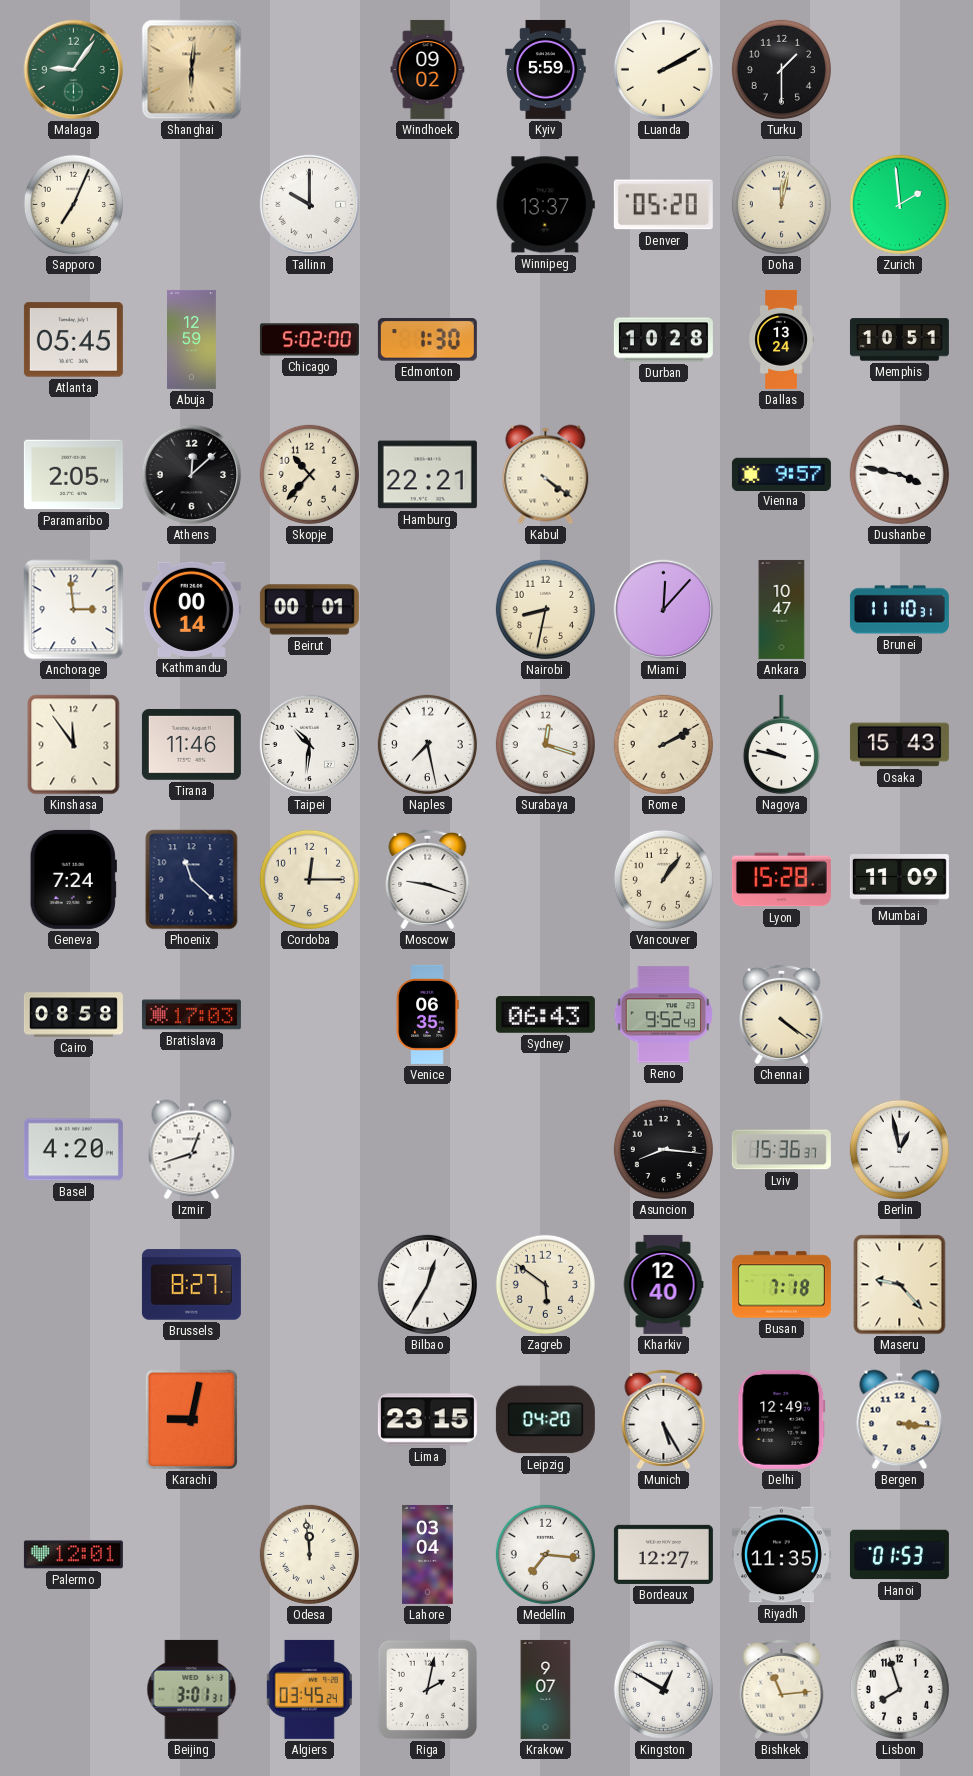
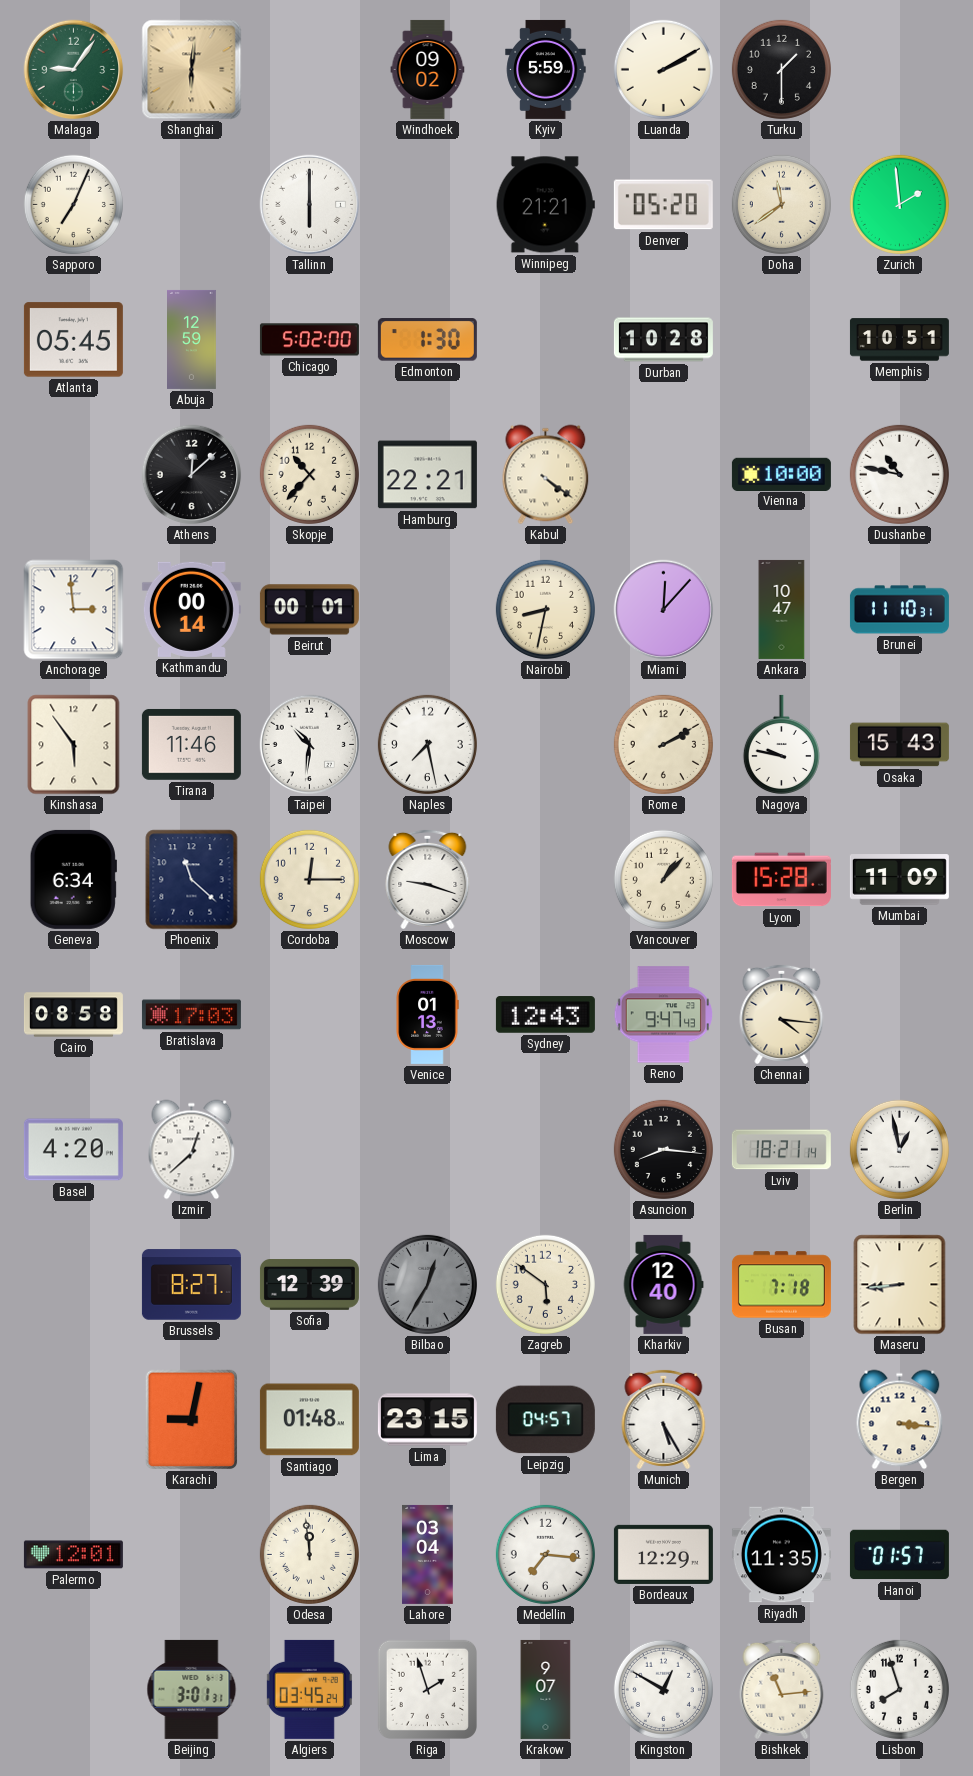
Tallinn: 10:00 -> 6:00 (310, 205)
Winnipeg: 13:37 -> 21:21 (545, 205)
Doha: 12:02 -> 11:39 (781, 204)
Dallas: 13:24 -> none (781, 339)
Paramaribo: 2:05 -> none (73, 475)
Vienna: 9:57 -> 10:00 (781, 474)
Dushanbe: 3:47 -> 10:47 (899, 474)
Kinshasa: 11:54 -> 5:54 (74, 745)
Surabaya: 12:18 -> none (545, 744)
Geneva: 7:24 -> 6:34 (73, 879)
Vancouver: 1:06 -> 1:07 (663, 879)
Venice: 06:35 -> 01:13 (427, 1014)
Sydney: 06:43 -> 12:43 (545, 1015)
Reno: 9:52 -> 9:47 (664, 1015)
Chennai: 4:21 -> 4:16 (782, 1014)
Izmir: 12:42 -> 12:38 (192, 1150)
Lviv: 15:36 -> 18:21 (781, 1150)
Sofia: none -> 12:39 (309, 1285)
Bilbao dial: white -> grey (427, 1284)
Maseru: 9:23 -> 8:44 (900, 1285)
Santiago: none -> 01:48 (309, 1420)
Leipzig: 04:20 -> 04:57 (545, 1420)
Delhi: 12:49 -> none (782, 1419)
Bordeaux: 12:27 -> 12:29 (663, 1554)
Hanoi: 01:53 -> 01:57 (899, 1555)
Riga: 2:02 -> 1:57 (427, 1689)
